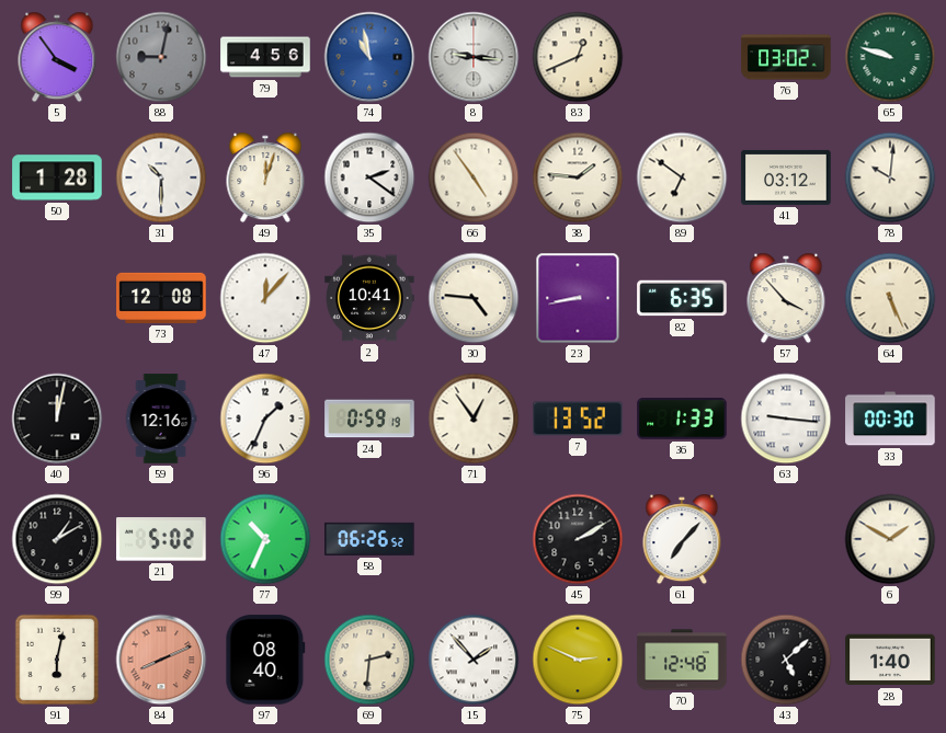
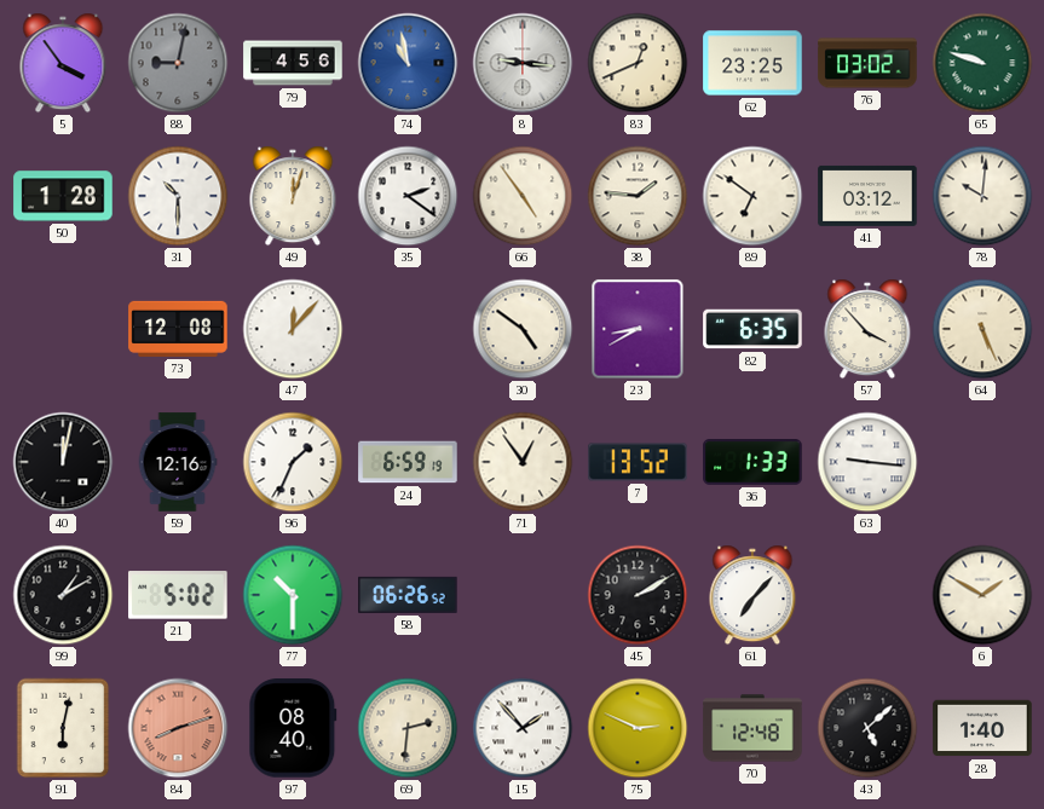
62: none -> 23:25 (752, 63)
2: 10:41 -> none (369, 298)
30: 4:46 -> 4:51 (523, 329)
23: 8:43 -> 8:40 (638, 329)
24: 0:59 -> 6:59 (408, 462)
33: 00:30 -> none (890, 419)
77: 10:34 -> 10:30 (293, 595)
84: 8:11 -> 8:12 (178, 728)
